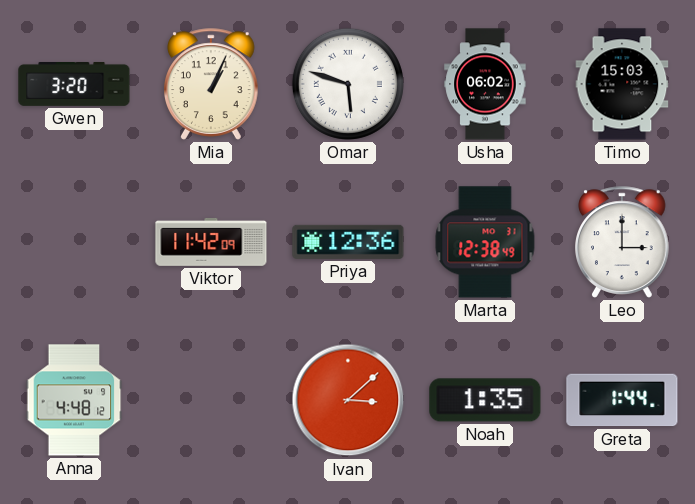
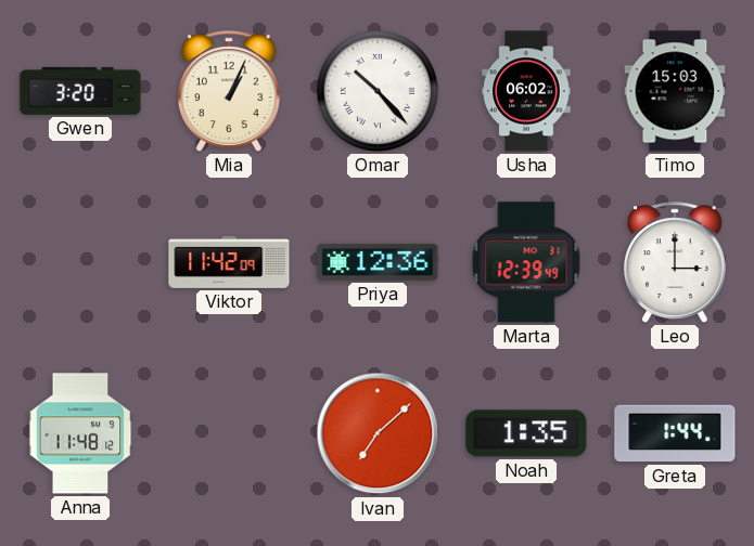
Omar: 5:48 -> 10:23 (378, 91)
Marta: 12:38 -> 12:39 (526, 262)
Anna: 4:48 -> 11:48 (80, 433)
Ivan: 3:08 -> 7:08 (378, 433)
